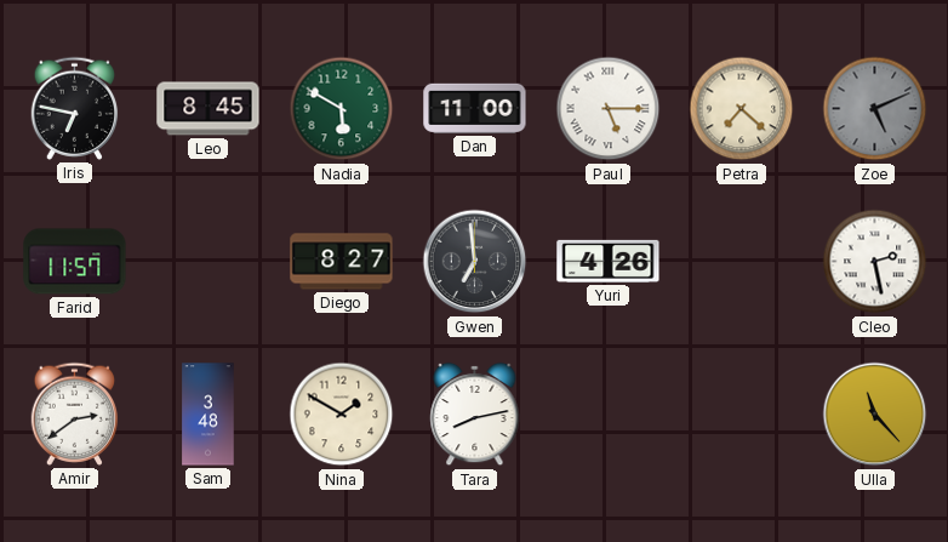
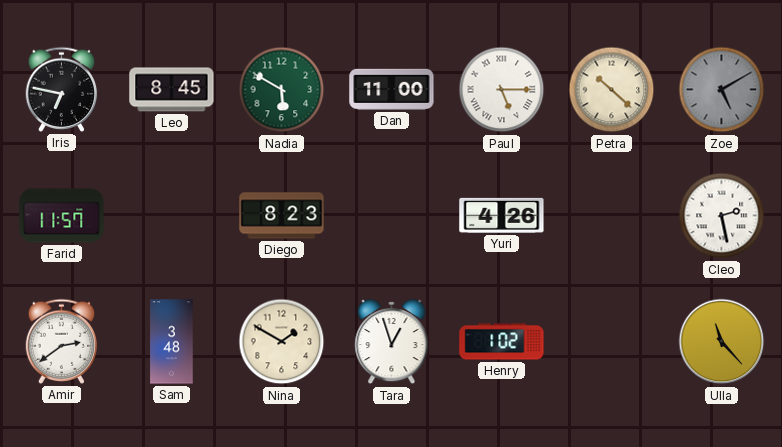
Petra: 7:22 -> 10:22 (612, 90)
Zoe: 5:11 -> 5:10 (722, 90)
Diego: 8:27 -> 8:23 (282, 216)
Gwen: 6:59 -> none (475, 262)
Tara: 8:13 -> 12:57 (392, 342)
Henry: none -> 1:02 (502, 342)
